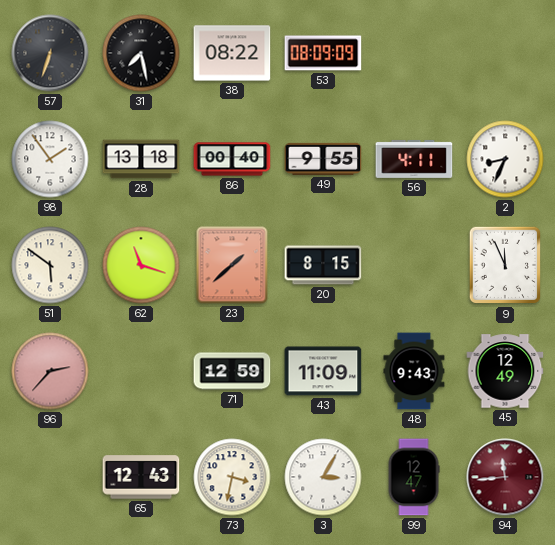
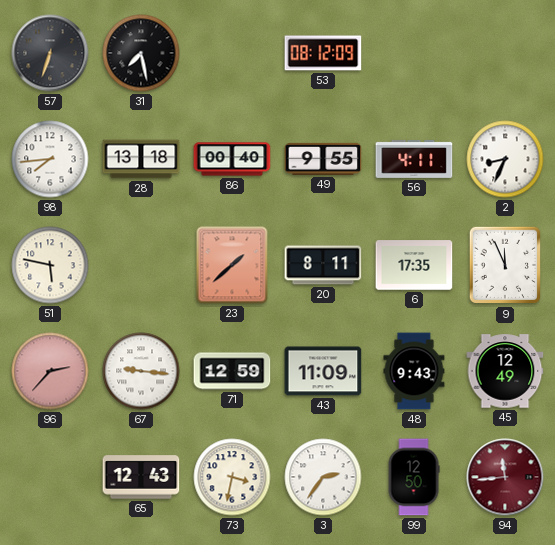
38: 08:22 -> none (232, 53)
53: 08:09 -> 08:12 (323, 53)
98: 1:54 -> 7:44 (50, 159)
51: 5:51 -> 5:47 (50, 265)
62: 11:18 -> none (141, 265)
20: 8:15 -> 8:11 (323, 265)
6: none -> 17:35 (414, 265)
67: none -> 9:16 (141, 371)
3: 3:05 -> 2:36 (323, 477)
99: 12:47 -> 12:50 (414, 477)
